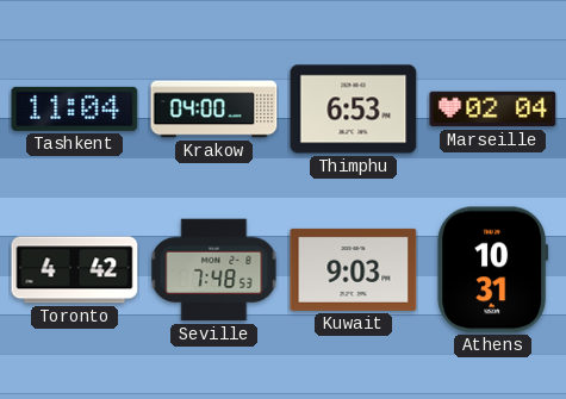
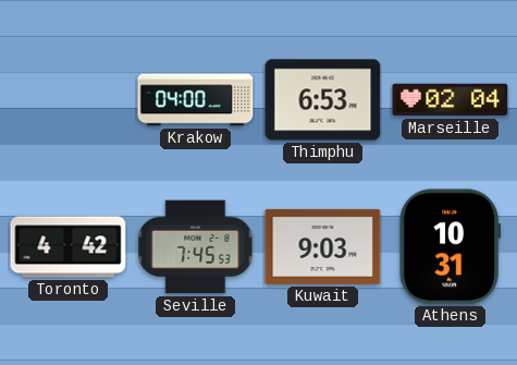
Tashkent: 11:04 -> none (75, 108)
Seville: 7:48 -> 7:45 (196, 247)
